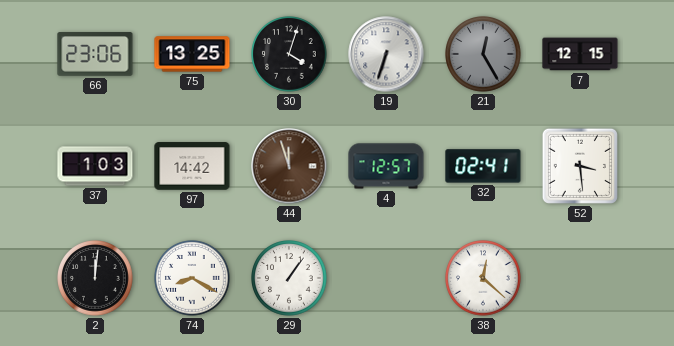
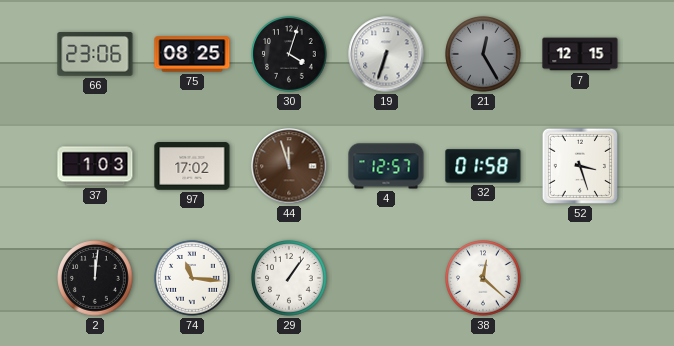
75: 13:25 -> 08:25 (192, 54)
97: 14:42 -> 17:02 (192, 166)
32: 02:41 -> 01:58 (483, 166)
52: 3:29 -> 3:27 (580, 166)
74: 8:20 -> 11:16 (192, 278)
